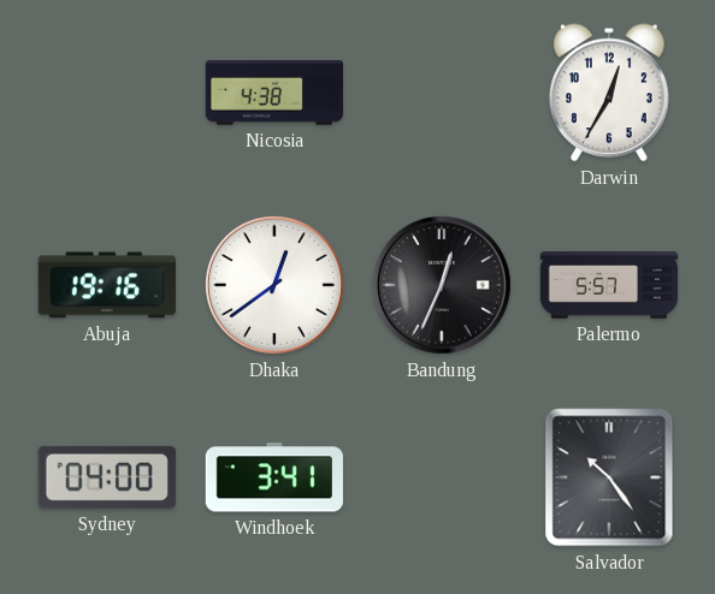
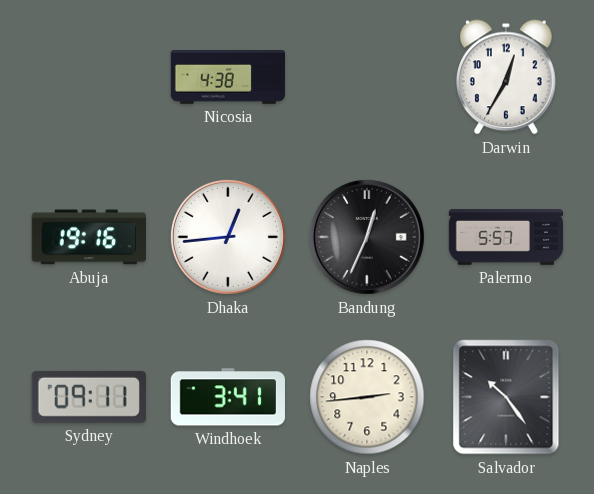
Dhaka: 12:39 -> 12:44 (228, 237)
Sydney: 04:00 -> 09:11 (89, 397)
Naples: none -> 2:44 (367, 397)
